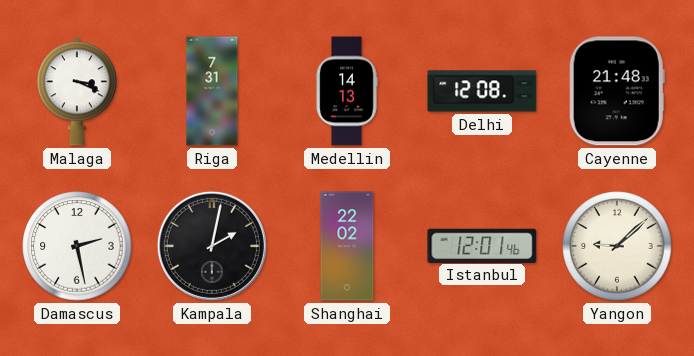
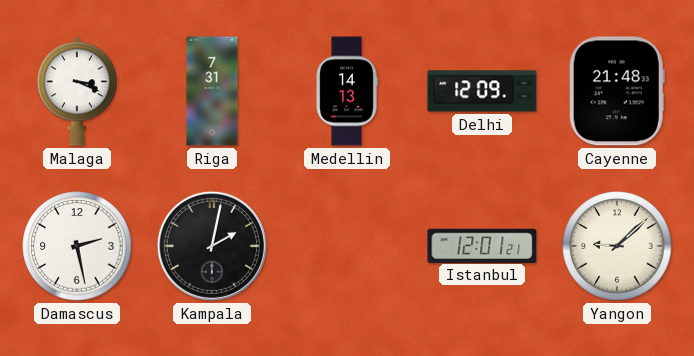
Delhi: 12:08 -> 12:09 (482, 91)
Shanghai: 22:02 -> none (347, 246)
Istanbul: 12:01:46 -> 12:01:21 (482, 245)
